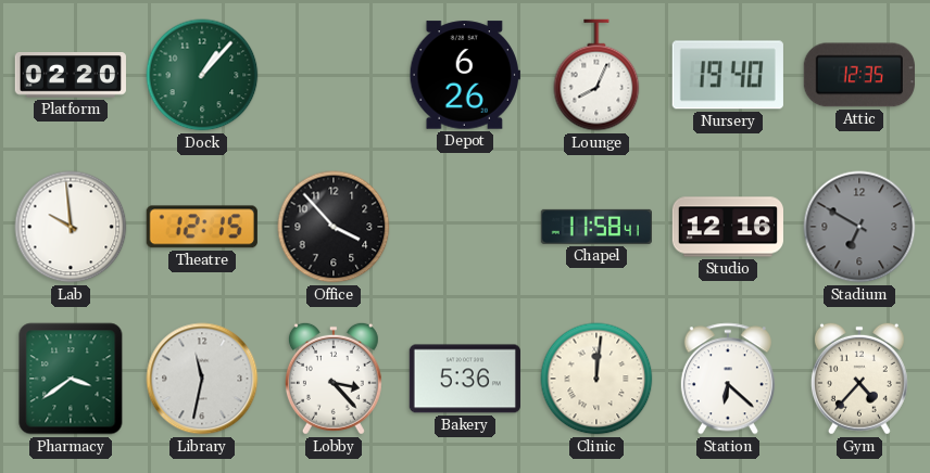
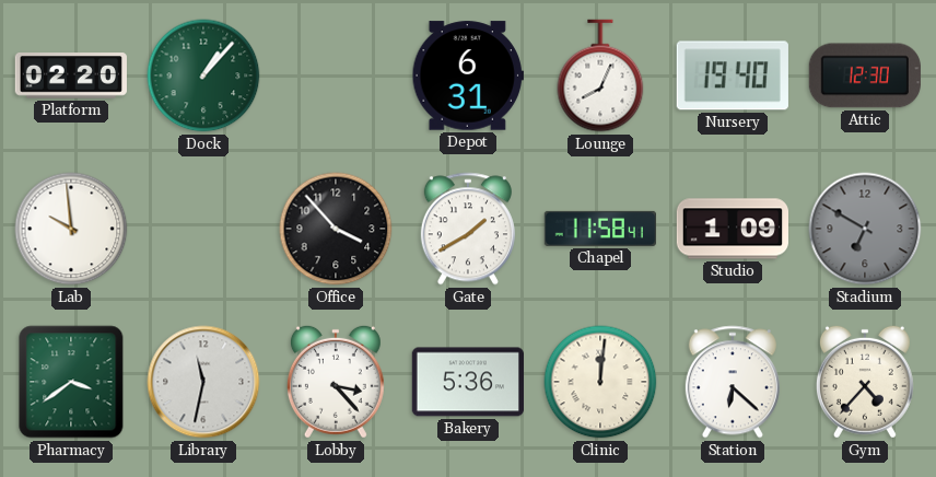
Depot: 6:26 -> 6:31 (468, 75)
Attic: 12:35 -> 12:30 (865, 75)
Theatre: 12:15 -> none (202, 227)
Gate: none -> 1:40 (468, 229)
Studio: 12:16 -> 1:09 (732, 229)
